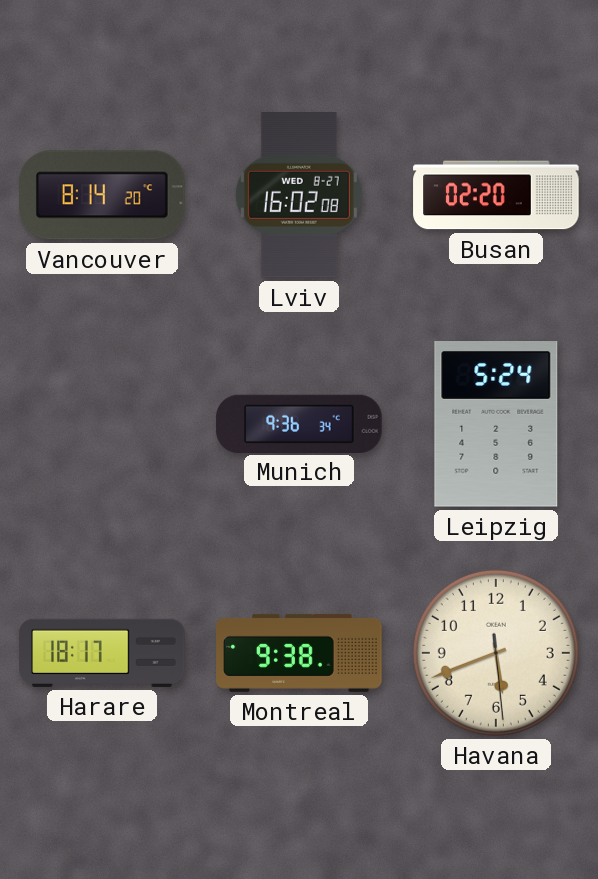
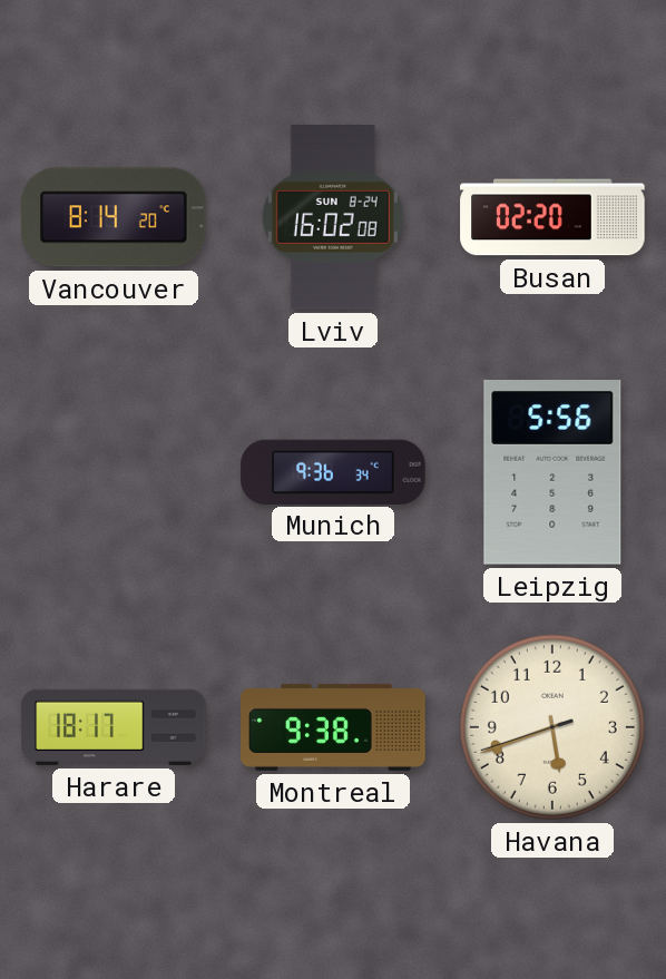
Lviv date: WED 8-27 -> SUN 8-24 (333, 217)
Leipzig: 5:24 -> 5:56 (552, 473)
Havana: 5:41:29 -> 5:41:42 (552, 727)
